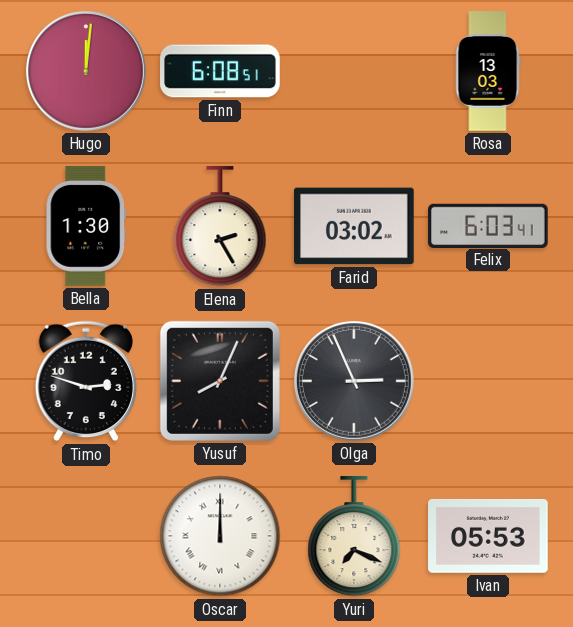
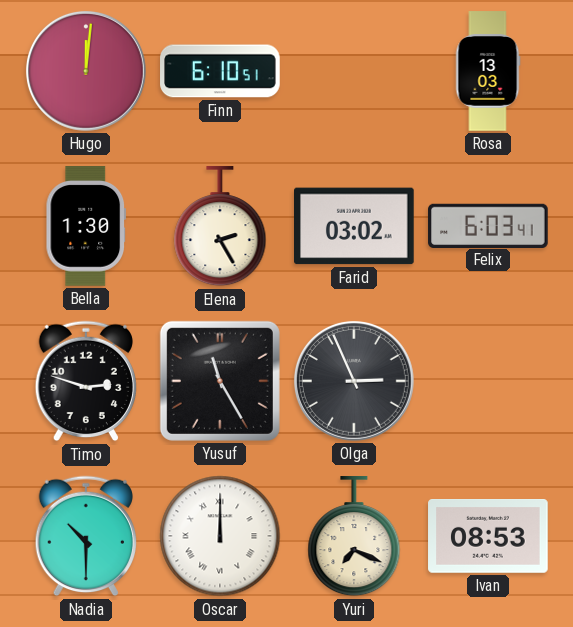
Finn: 6:08 -> 6:10 (220, 71)
Yusuf: 8:04 -> 11:25 (220, 381)
Nadia: none -> 10:30 (85, 536)
Ivan: 05:53 -> 08:53 (488, 537)
